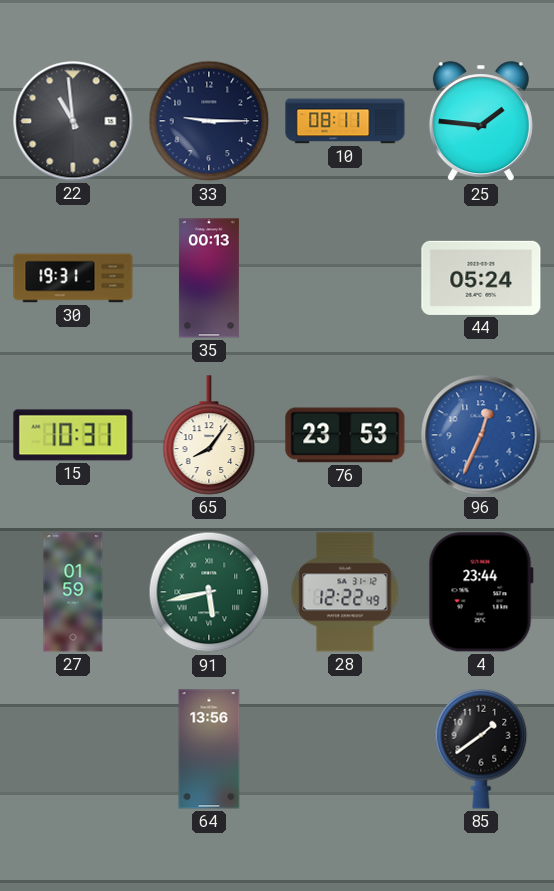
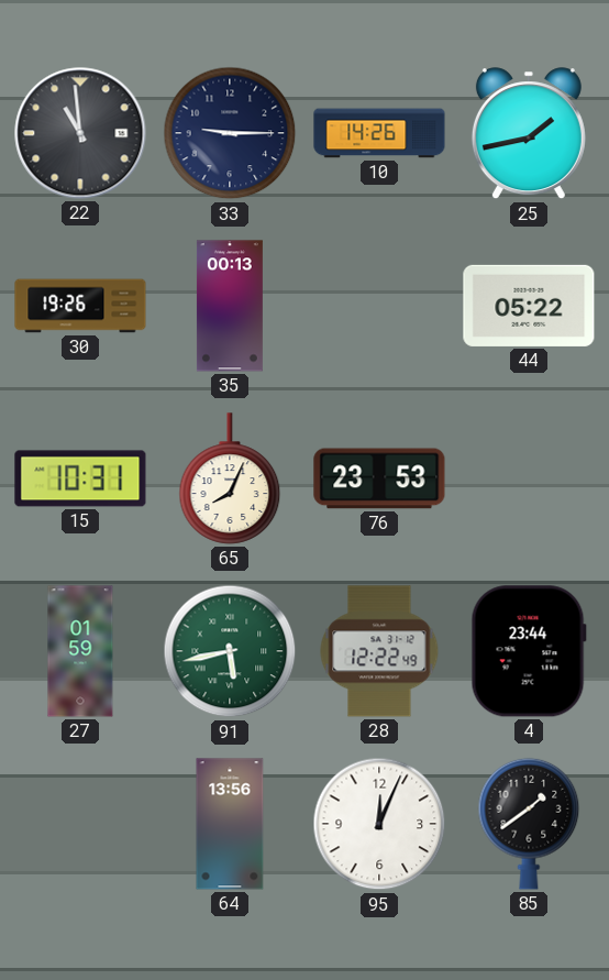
10: 08:11 -> 14:26 (379, 133)
25: 1:46 -> 1:43 (529, 134)
30: 19:31 -> 19:26 (80, 306)
44: 05:24 -> 05:22 (529, 306)
65: 8:06 -> 8:04 (230, 478)
96: 12:34 -> none (481, 435)
95: none -> 12:04 (379, 824)
